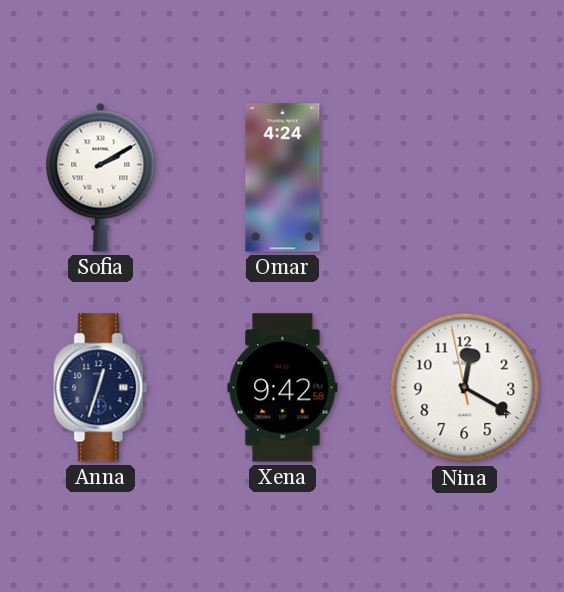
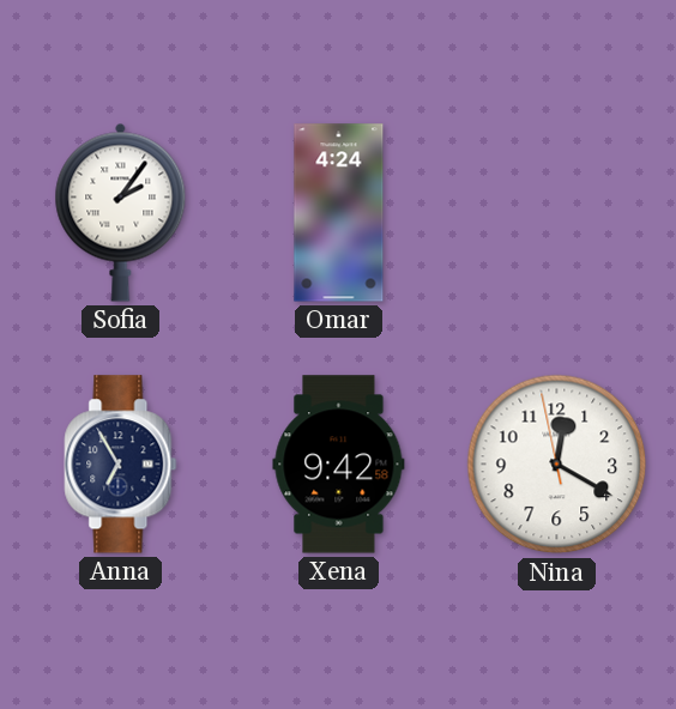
Sofia: 2:10 -> 2:06 (121, 212)
Anna: 12:33 -> 6:55 (121, 465)
